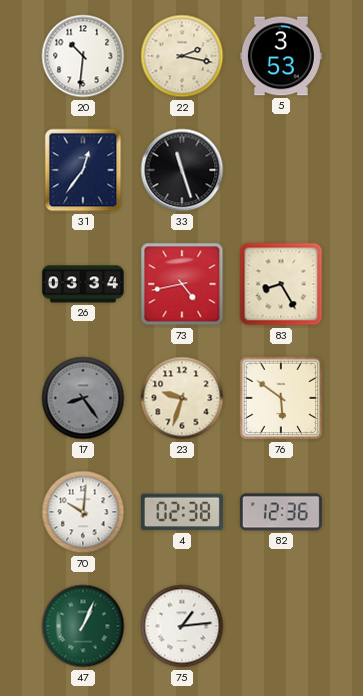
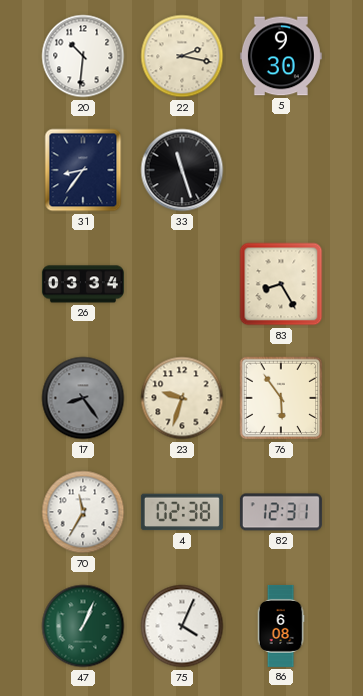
5: 3:53 -> 9:30 (281, 56)
31: 12:36 -> 8:36 (83, 170)
73: 4:43 -> none (182, 284)
76: 5:51 -> 5:54 (281, 398)
70: 10:01 -> 11:35 (83, 512)
82: 12:36 -> 12:31 (281, 512)
75: 1:14 -> 4:04 (182, 626)
86: none -> 6:08 (281, 626)
